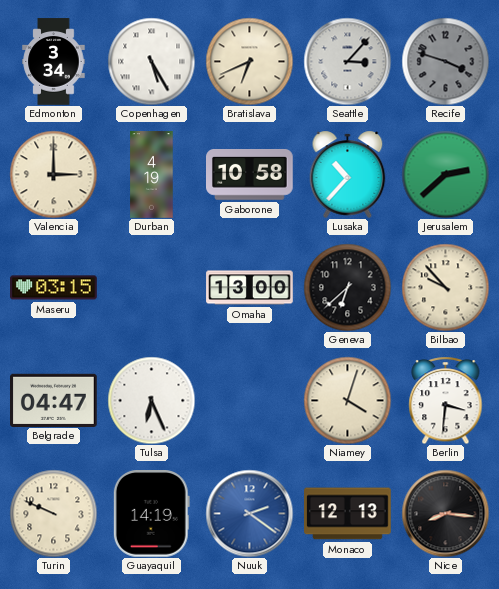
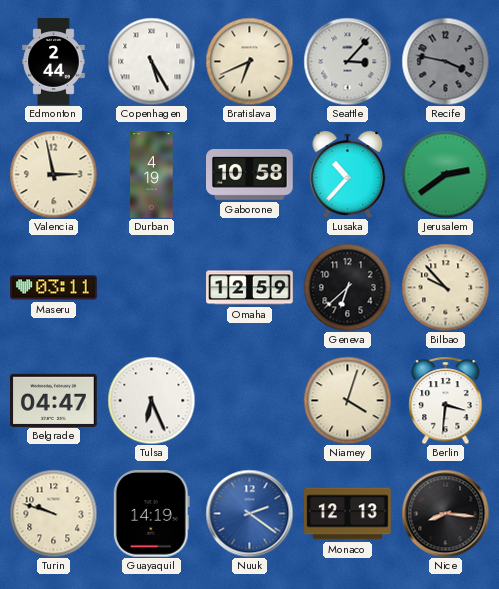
Edmonton: 3:34 -> 2:44 (54, 62)
Recife: 3:48 -> 3:47 (445, 61)
Valencia: 3:00 -> 2:58 (53, 174)
Jerusalem: 2:38 -> 2:39 (445, 174)
Maseru: 03:15 -> 03:11 (54, 288)
Omaha: 13:00 -> 12:59 (250, 288)
Turin: 9:49 -> 9:48 (53, 513)
